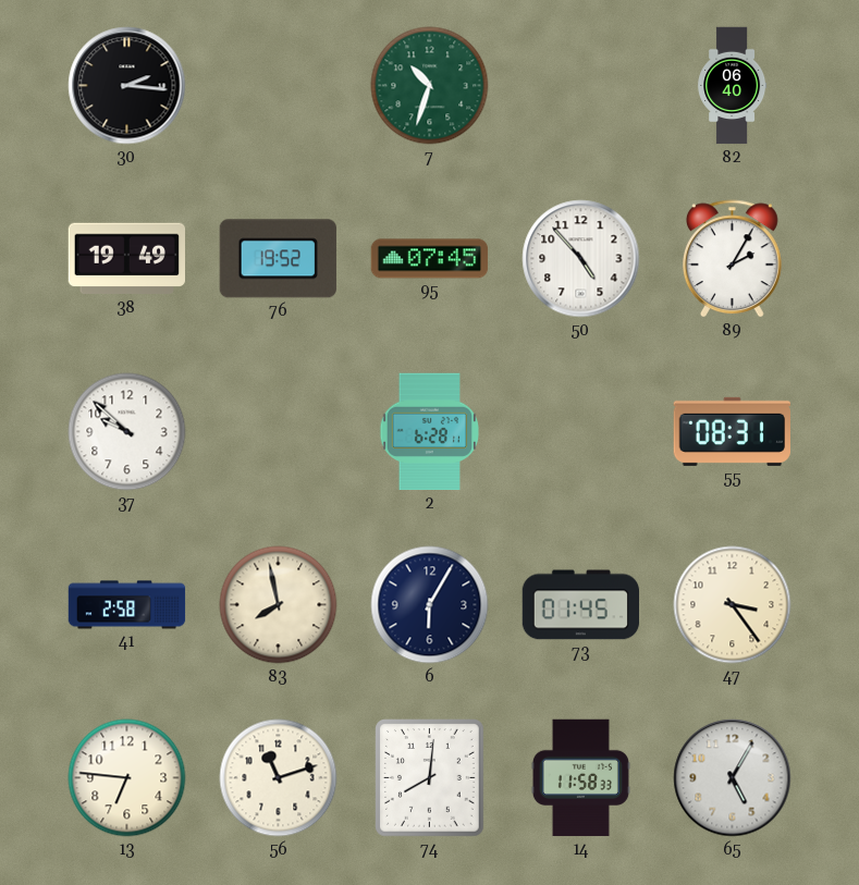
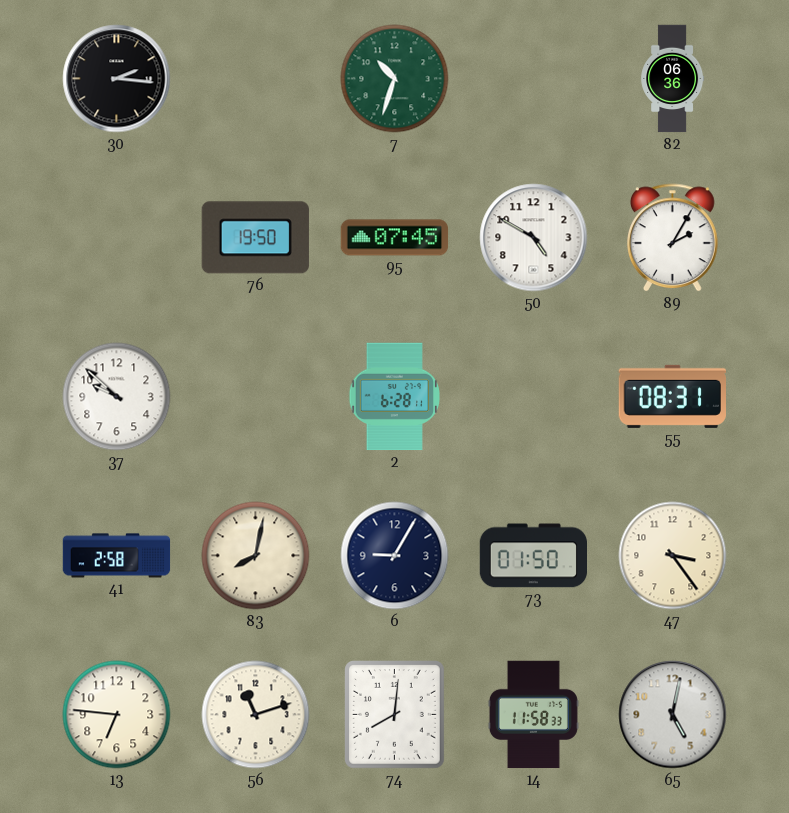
82: 06:40 -> 06:36 (673, 79)
38: 19:49 -> none (126, 259)
76: 19:52 -> 19:50 (255, 238)
50: 4:53 -> 4:50 (534, 238)
83: 7:58 -> 8:02 (256, 556)
6: 6:05 -> 9:05 (395, 556)
73: 01:45 -> 01:50 (533, 556)
65: 5:05 -> 5:02 (673, 715)
